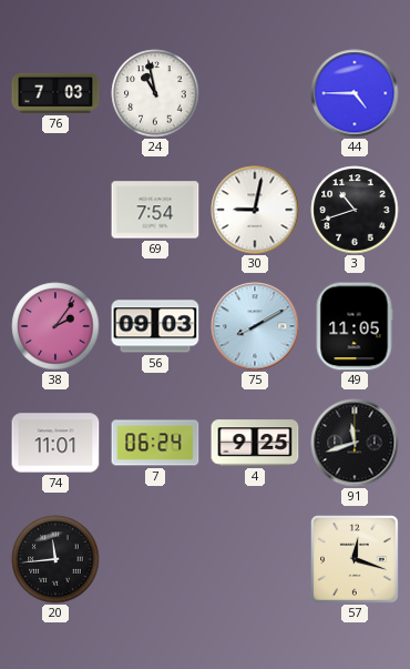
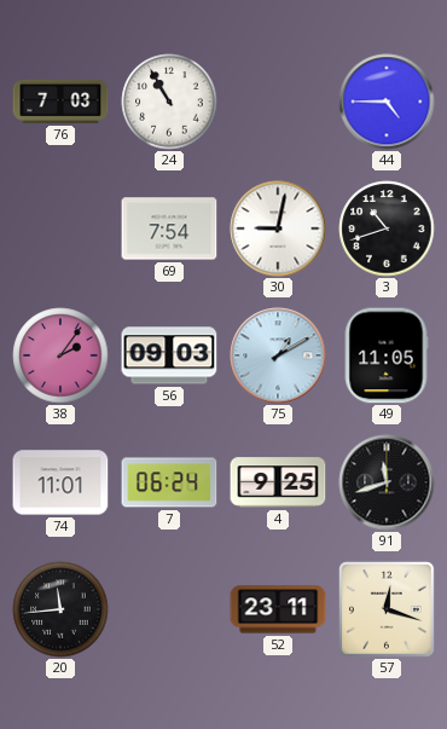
24: 10:58 -> 10:55 (169, 102)
75: 8:10 -> 1:10 (278, 355)
52: none -> 23:11 (278, 609)
